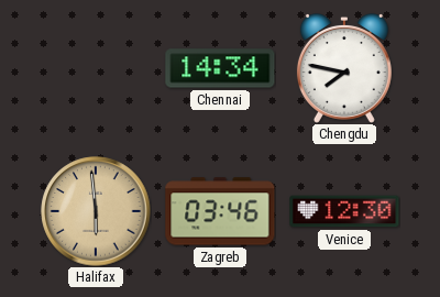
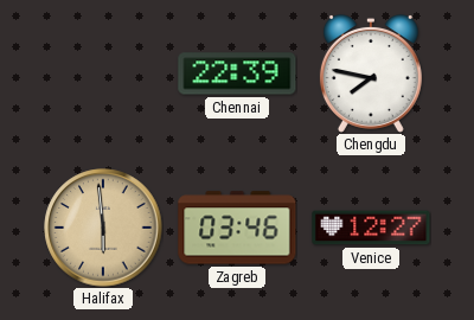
Chennai: 14:34 -> 22:39 (237, 73)
Venice: 12:30 -> 12:27 (371, 228)
